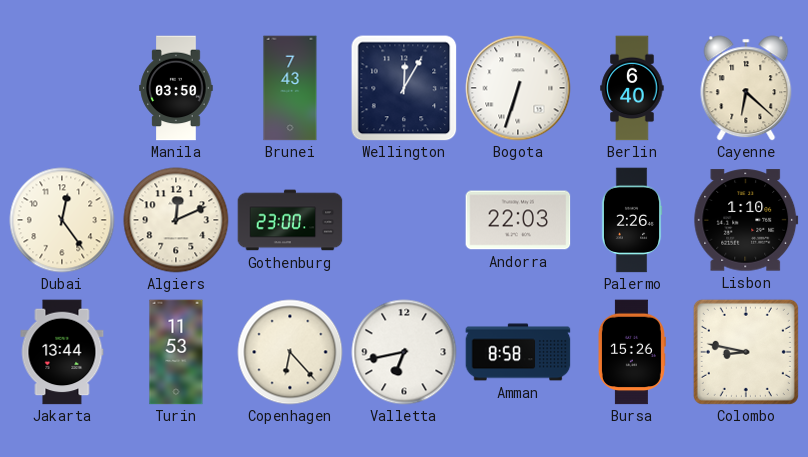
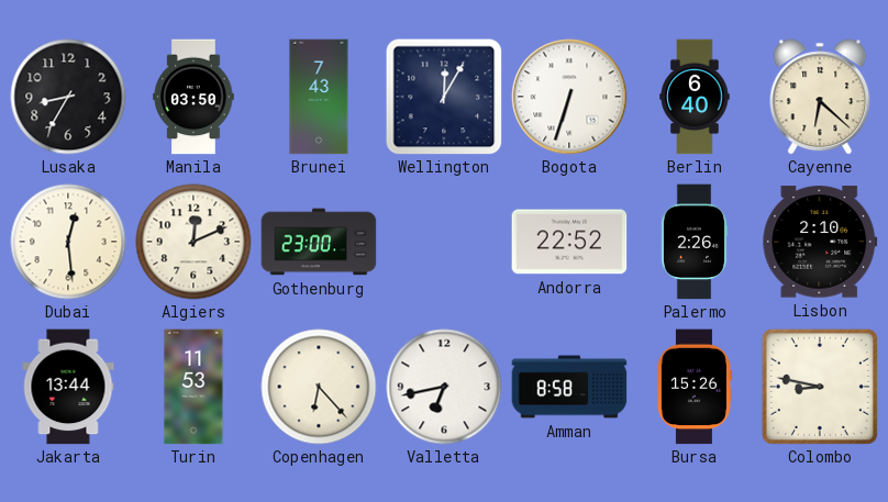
Lusaka: none -> 8:35 (68, 97)
Dubai: 12:24 -> 12:29 (68, 242)
Andorra: 22:03 -> 22:52 (569, 242)
Lisbon: 1:10 -> 2:10 (820, 242)
